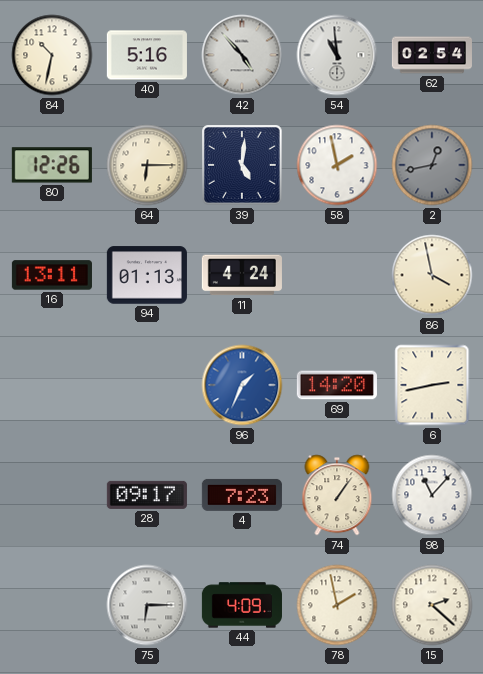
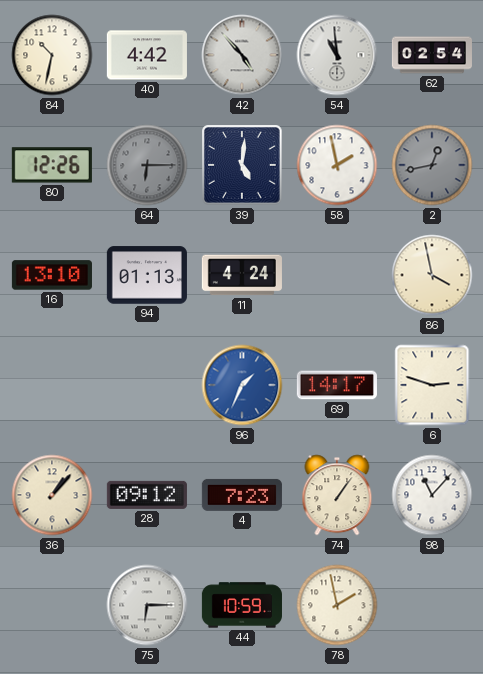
40: 5:16 -> 4:42 (147, 55)
64 dial: cream -> grey (147, 165)
16: 13:11 -> 13:10 (52, 275)
69: 14:20 -> 14:17 (337, 385)
6: 2:43 -> 2:48 (432, 385)
36: none -> 1:07 (52, 495)
28: 09:17 -> 09:12 (147, 495)
44: 4:09 -> 10:59 (242, 605)
15: 2:22 -> none (432, 605)
